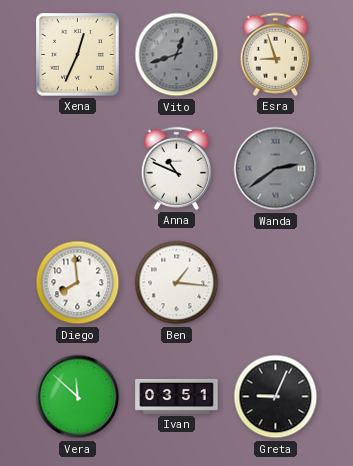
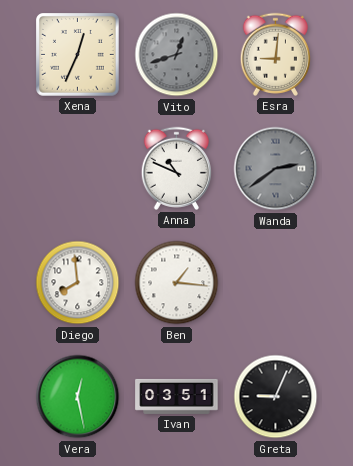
Esra: 8:57 -> 9:01 (275, 54)
Vera: 11:52 -> 12:28 (78, 397)
